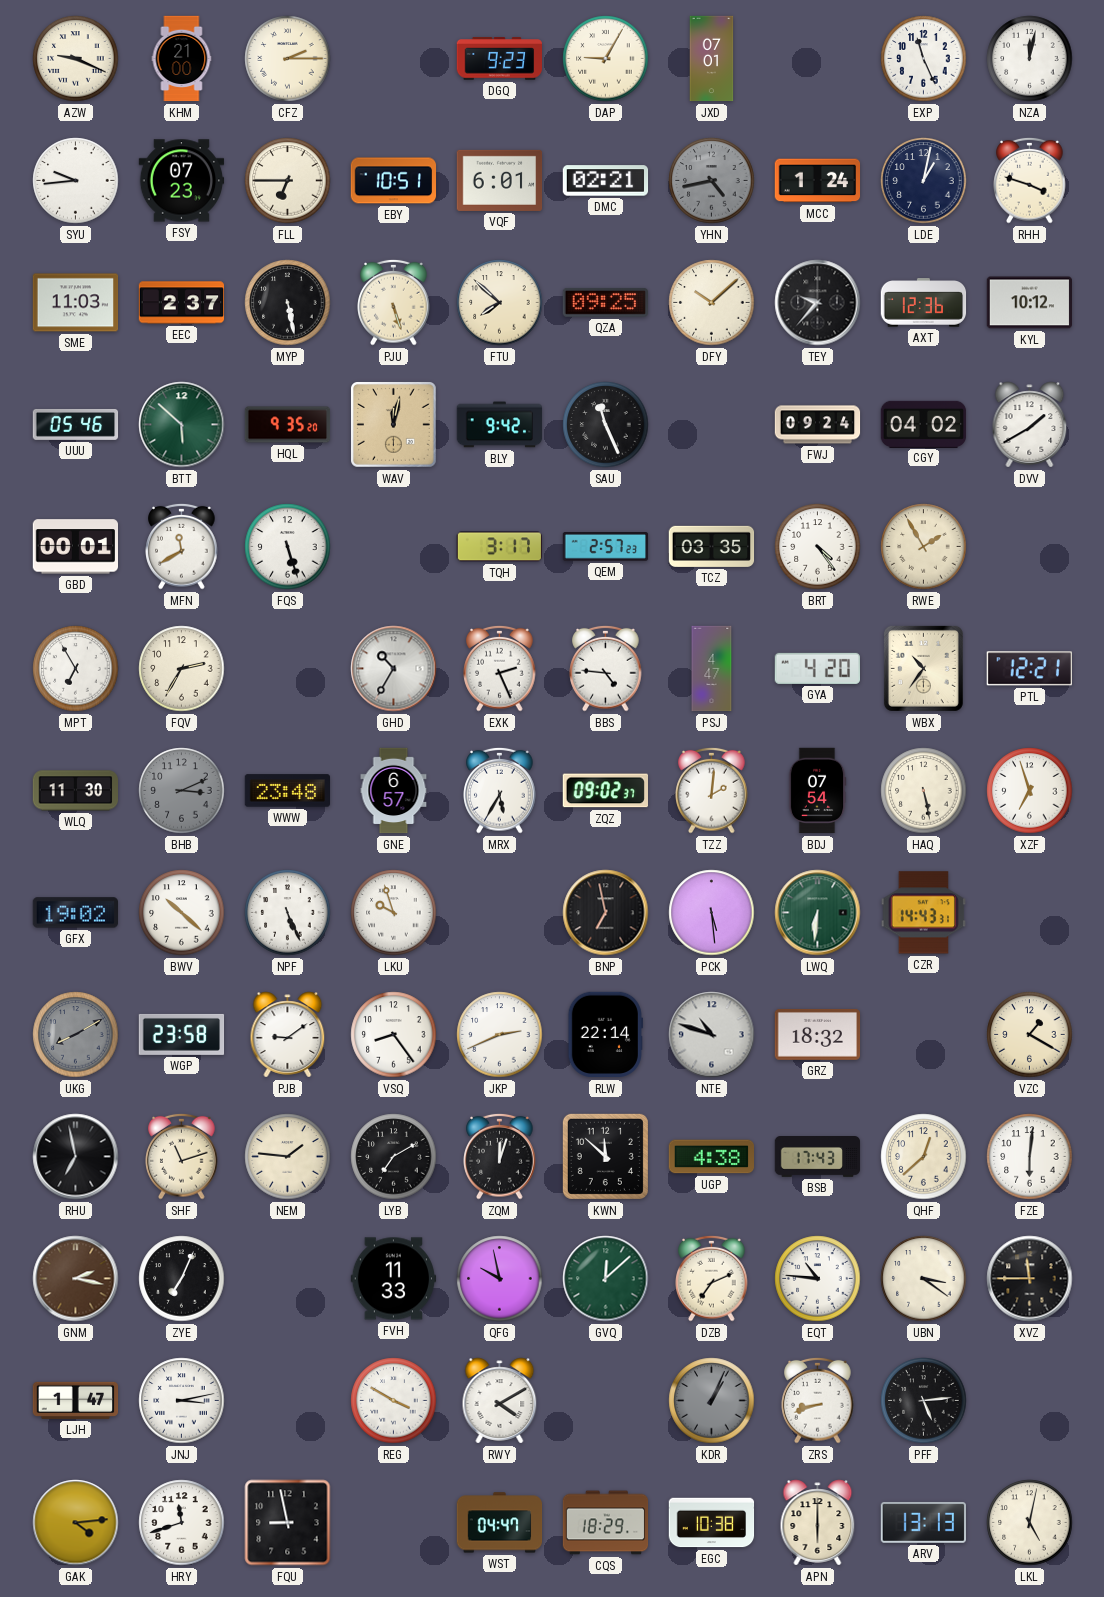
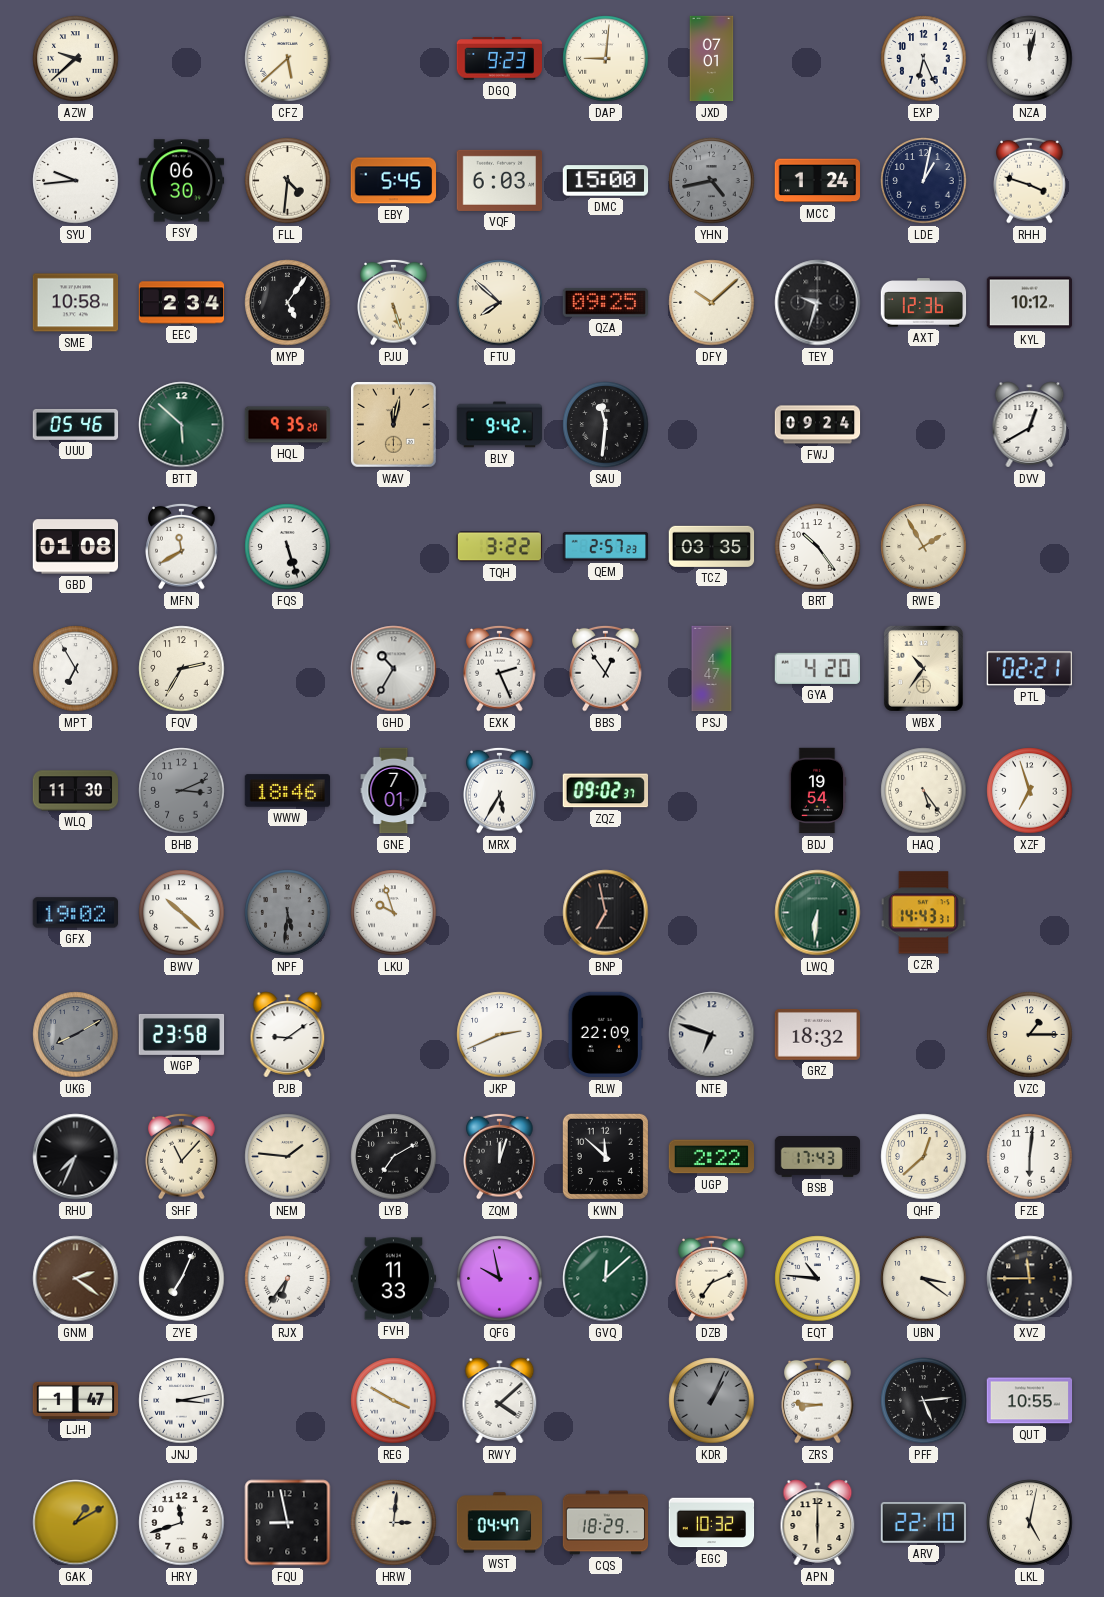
AZW: 9:19 -> 9:38 (76, 59)
KHM: 21:00 -> none (182, 59)
CFZ: 2:15 -> 5:38 (288, 59)
DAP: 9:05 -> 9:01 (606, 59)
EXP: 11:26 -> 6:26 (924, 59)
FSY: 07:23 -> 06:30 (182, 181)
FLL: 6:45 -> 4:31 (288, 181)
EBY: 10:51 -> 5:45 (394, 181)
VQF: 6:01 -> 6:03 (500, 180)
DMC: 02:21 -> 15:00 (606, 181)
SME: 11:03 -> 10:58 (76, 303)
EEC: 2:37 -> 2:34 (182, 303)
MYP: 5:28 -> 5:06 (288, 303)
TEY: 9:37 -> 9:33 (818, 303)
SAU: 11:26 -> 11:31 (606, 425)
CGY: 04:02 -> none (924, 424)
DVV: 1:40 -> 12:40 (1030, 425)
GBD: 00:01 -> 01:08 (75, 547)
TQH: 3:17 -> 3:22 (499, 547)
BRT: 4:24 -> 10:24 (818, 547)
BBS: 4:46 -> 12:54 (606, 668)
PTL: 12:21 -> 02:21 (1029, 669)
WWW: 23:48 -> 18:46 (288, 791)
GNE: 6:57 -> 7:01 (394, 791)
TZZ: 2:01 -> none (712, 790)
BDJ: 07:54 -> 19:54 (817, 791)
HAQ: 5:28 -> 5:24 (924, 791)
NPF: 5:26 -> 5:31 (288, 913)
NPF dial: white -> grey (288, 913)
PCK: 5:29 -> none (712, 913)
VSQ: 8:24 -> none (394, 1035)
RLW: 22:14 -> 22:09 (605, 1035)
NTE: 10:48 -> 6:48 (712, 1035)
VZC: 1:20 -> 1:15 (1030, 1035)
RHU: 6:58 -> 7:34 (76, 1157)
SHF: 11:12 -> 11:07 (182, 1156)
UGP: 4:38 -> 2:22 (712, 1157)
GNM: 2:17 -> 2:21 (76, 1279)
RJX: none -> 6:36 (288, 1279)
RWY: 4:10 -> 4:08 (500, 1401)
ZRS: 8:42 -> 8:46 (818, 1400)
QUT: none -> 10:55 (1030, 1401)
GAK: 4:14 -> 1:10 (76, 1523)
HRW: none -> 3:01 (394, 1523)
EGC: 10:38 -> 10:32 (712, 1523)
ARV: 13:13 -> 22:10 (924, 1523)
